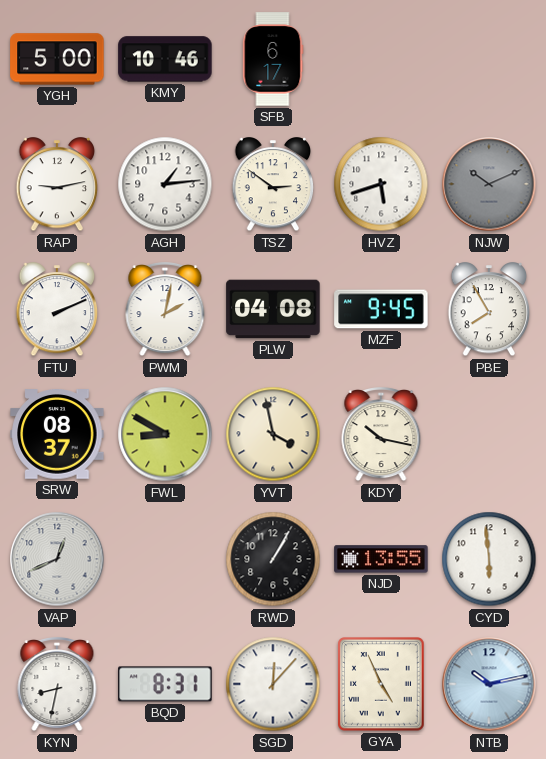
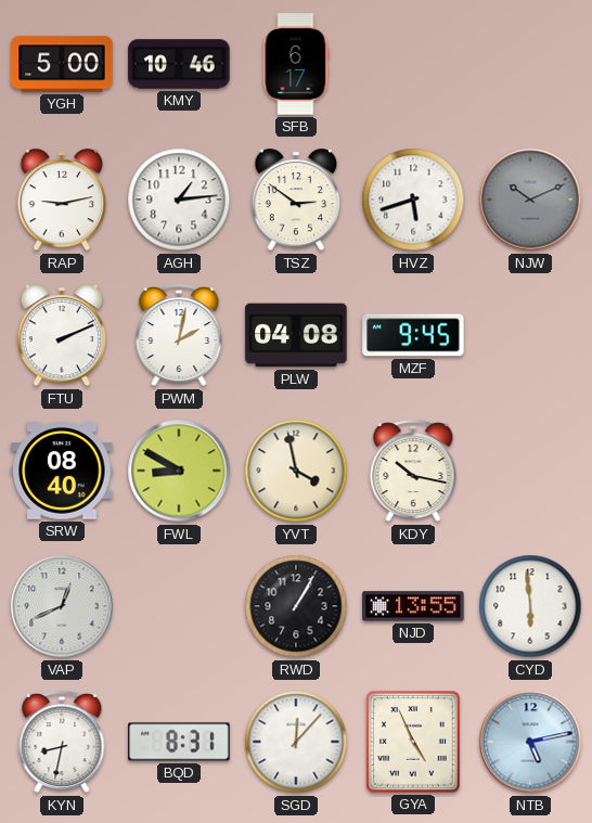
PBE: 7:55 -> none (489, 310)
SRW: 08:37 -> 08:40 (62, 471)
NTB: 10:13 -> 5:13 (530, 742)
